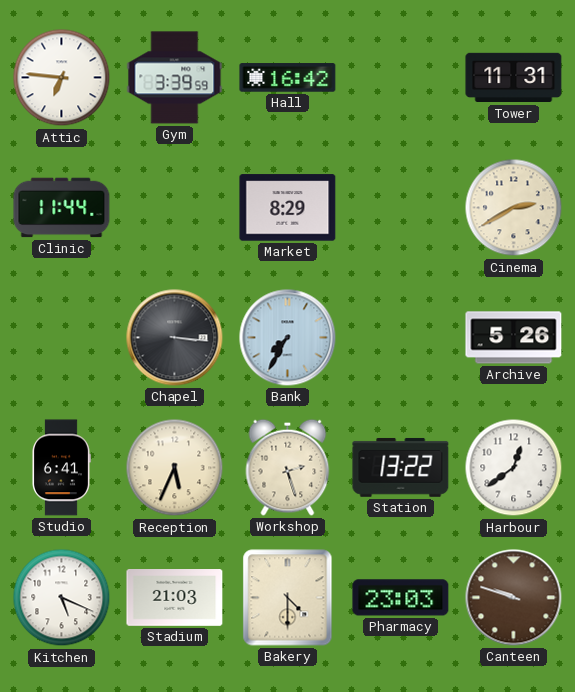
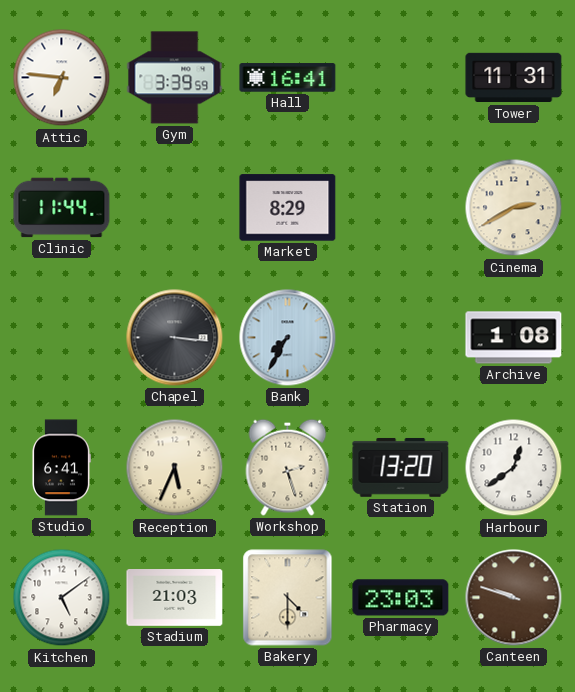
Hall: 16:42 -> 16:41 (288, 78)
Archive: 5:26 -> 1:08 (514, 338)
Station: 13:22 -> 13:20 (401, 467)
Kitchen: 5:19 -> 5:09 (62, 598)
